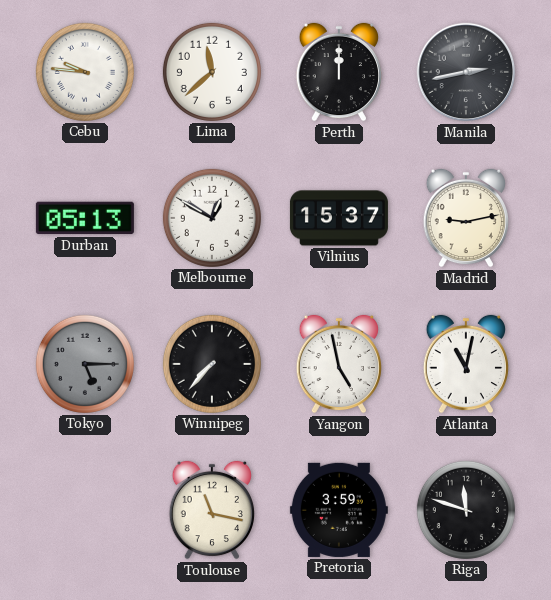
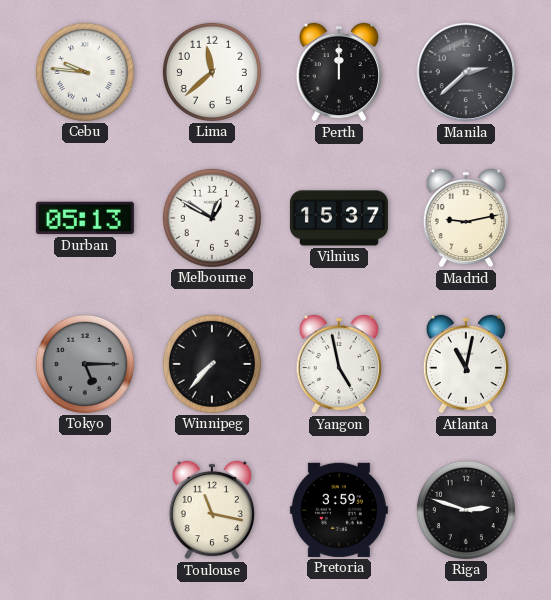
Manila: 2:43 -> 2:38 (466, 72)
Riga: 11:48 -> 2:48 (466, 510)
